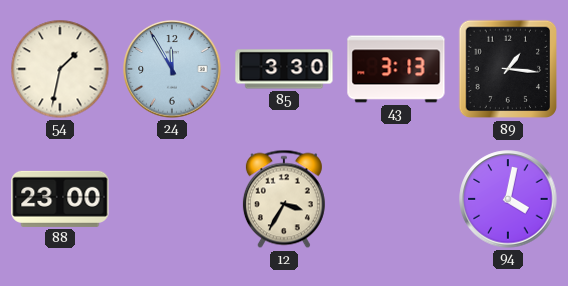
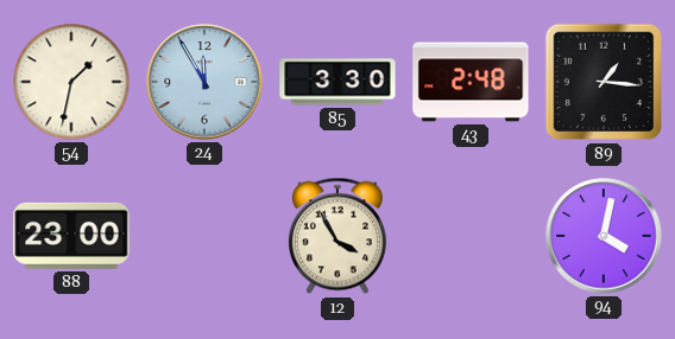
43: 3:13 -> 2:48 (471, 82)
12: 3:35 -> 3:55 (337, 236)
